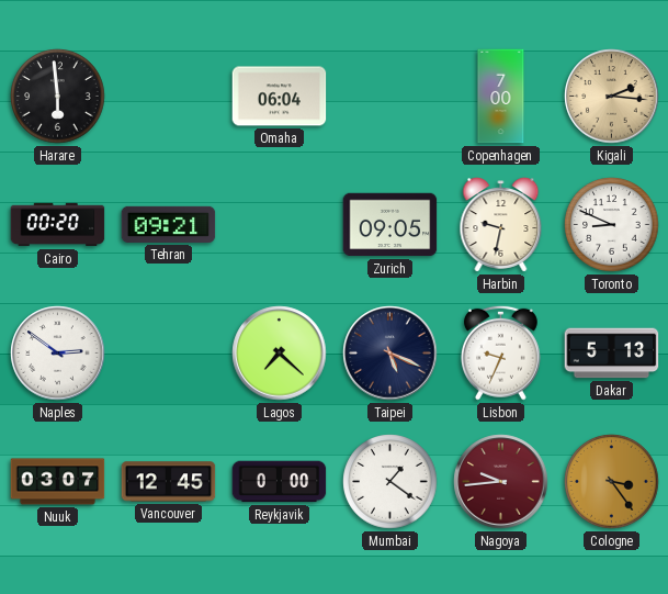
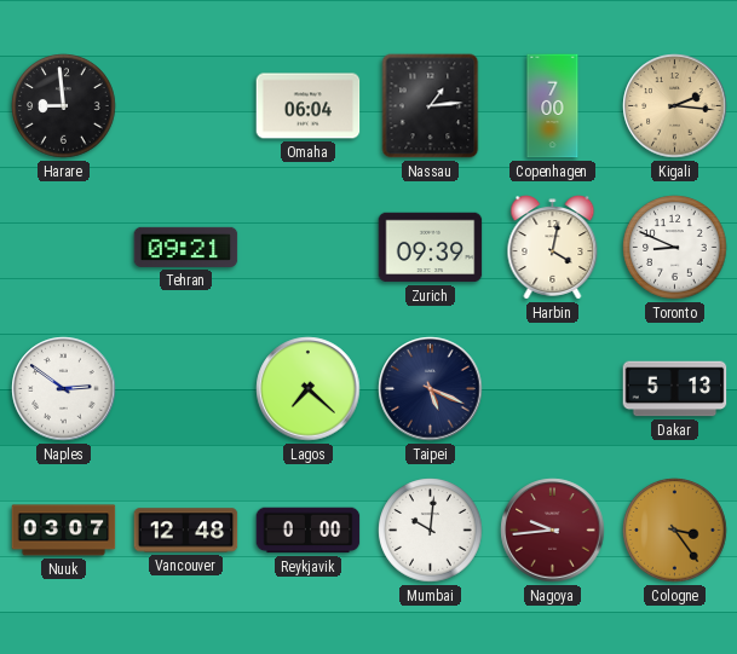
Harare: 5:59 -> 8:59 (64, 106)
Nassau: none -> 1:14 (431, 106)
Cairo: 00:20 -> none (58, 225)
Zurich: 09:05 -> 09:39 (431, 248)
Harbin: 9:32 -> 4:02 (553, 248)
Lisbon: 9:34 -> none (500, 352)
Vancouver: 12:45 -> 12:48 (186, 531)
Mumbai: 1:21 -> 10:01 (431, 531)
